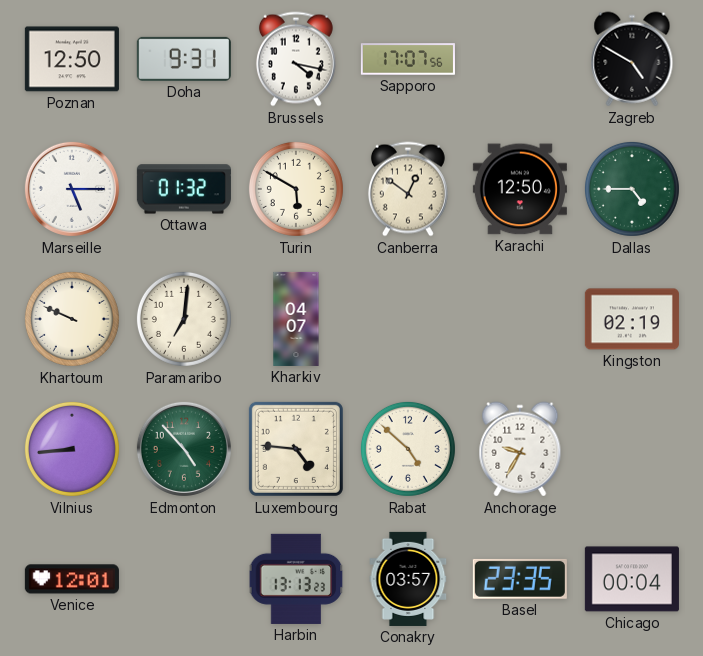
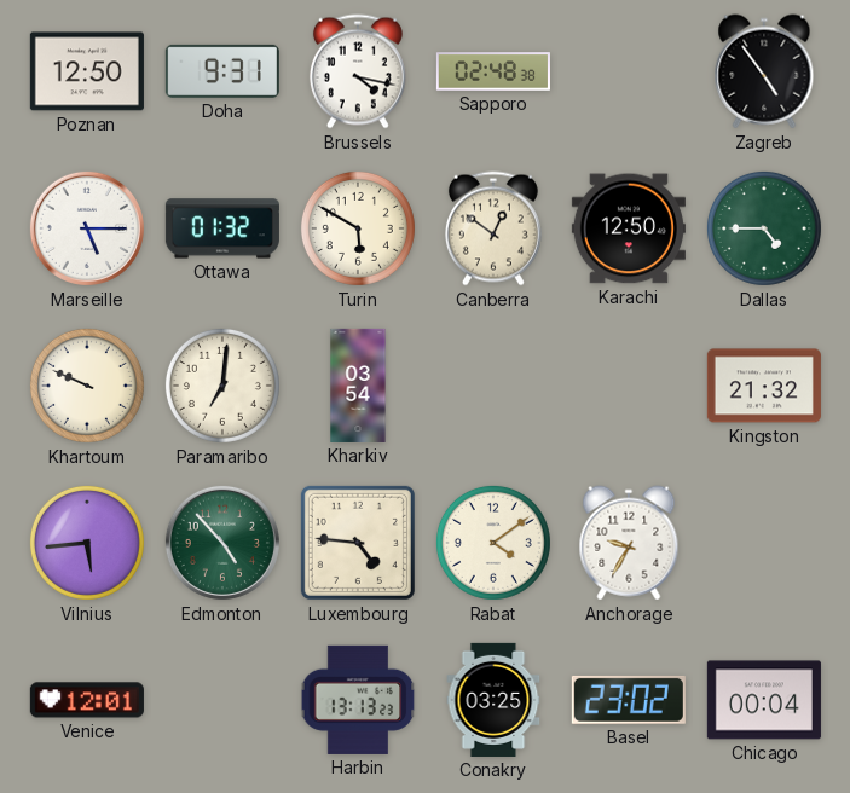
Sapporo: 17:07 -> 02:48 (493, 71)
Zagreb: 4:50 -> 4:54 (764, 71)
Kharkiv: 04:07 -> 03:54 (358, 386)
Kingston: 02:19 -> 21:32 (764, 386)
Vilnius: 8:44 -> 5:44 (87, 543)
Rabat: 4:52 -> 4:09 (493, 543)
Conakry: 03:57 -> 03:25 (493, 700)
Basel: 23:35 -> 23:02 (629, 700)
